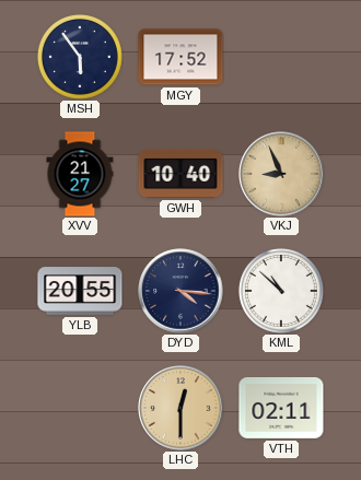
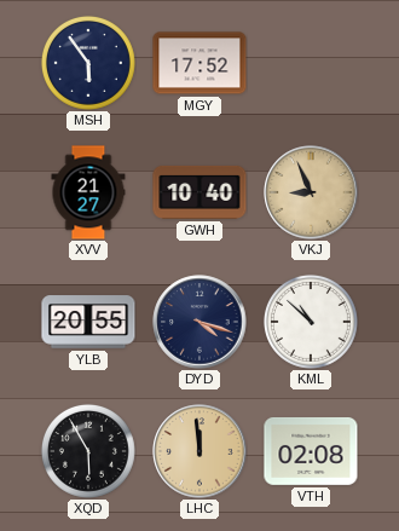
DYD: 4:16 -> 4:18 (199, 322)
XQD: none -> 5:55 (88, 451)
LHC: 12:30 -> 11:59 (199, 451)
VTH: 02:11 -> 02:08 (311, 451)
